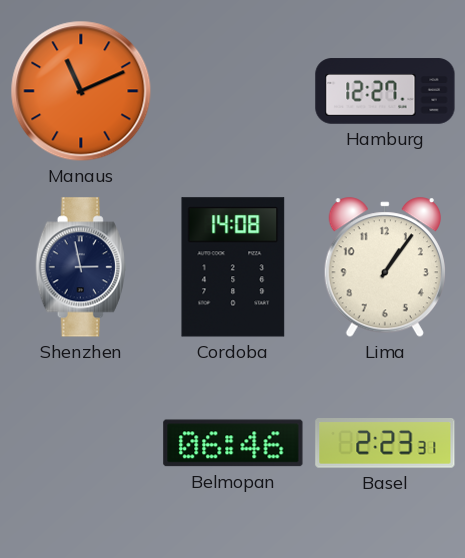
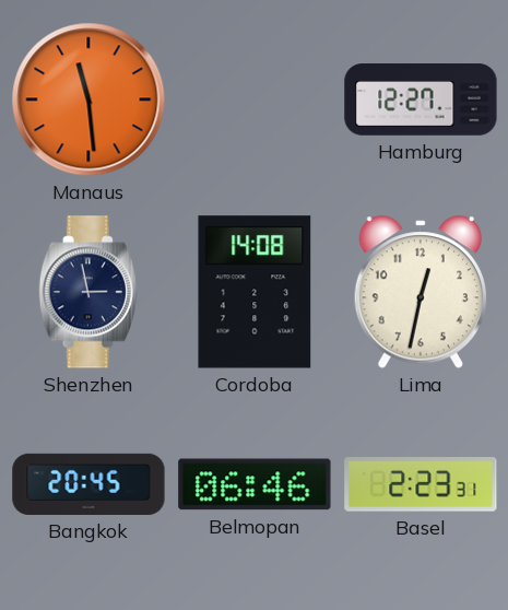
Manaus: 11:11 -> 11:29 (88, 99)
Lima: 1:06 -> 12:32 (421, 293)
Bangkok: none -> 20:45 (88, 484)
